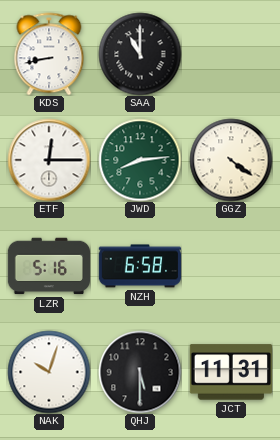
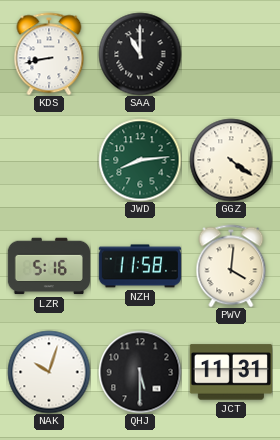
ETF: 12:15 -> none (49, 160)
NZH: 6:58 -> 11:58 (139, 266)
PWV: none -> 4:01 (231, 266)
